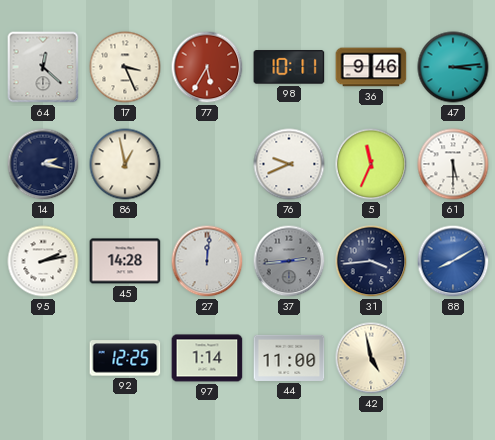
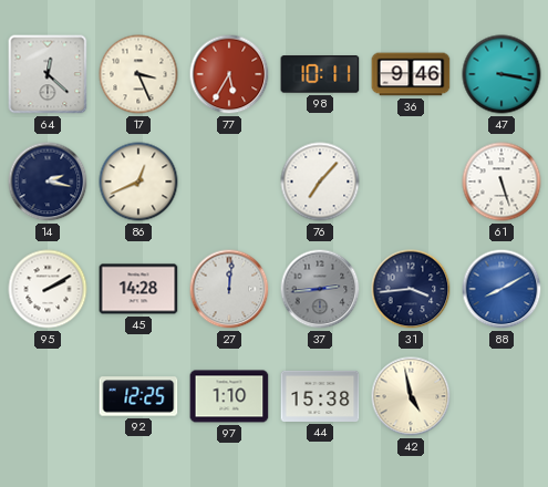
47: 3:14 -> 3:17 (502, 74)
86: 12:58 -> 12:41 (138, 182)
76: 9:41 -> 7:07 (320, 182)
5: 11:34 -> none (371, 164)
61: 5:30 -> 5:27 (502, 182)
95: 2:13 -> 2:10 (48, 289)
97: 1:14 -> 1:10 (229, 396)
44: 11:00 -> 15:38 (320, 396)
